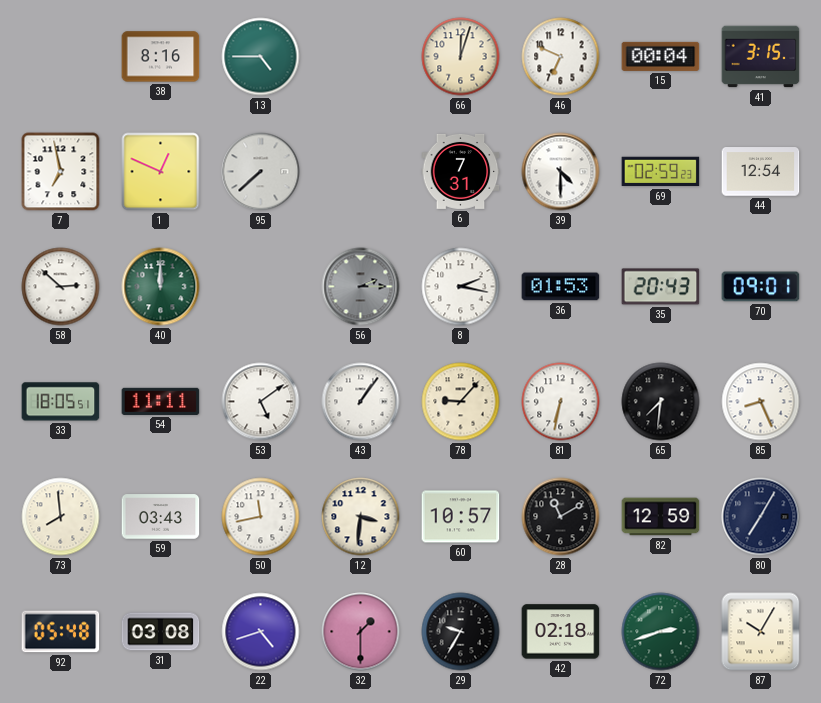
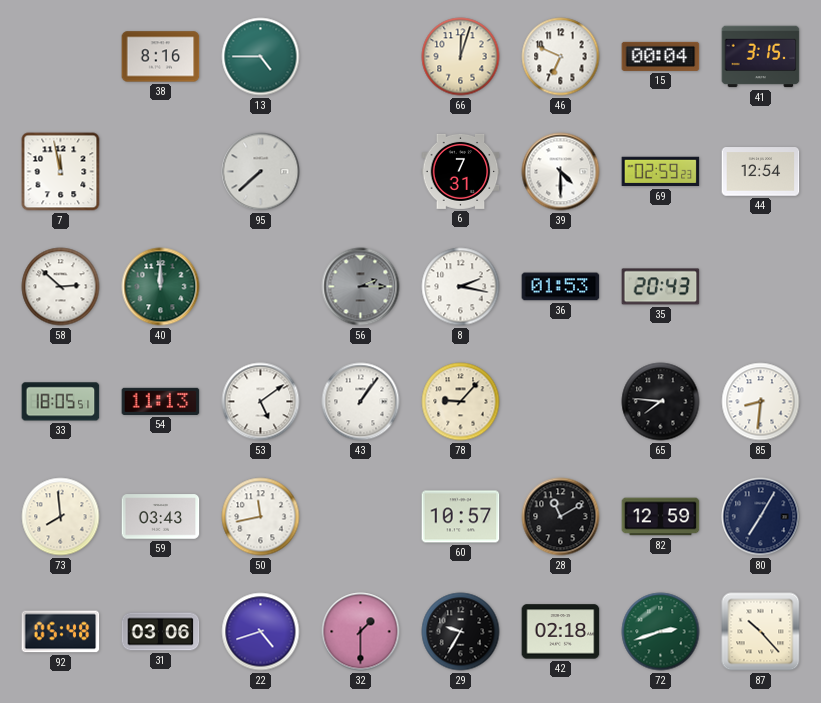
7: 6:58 -> 11:58 (61, 172)
1: 12:49 -> none (161, 172)
70: 09:01 -> none (761, 287)
54: 11:11 -> 11:13 (161, 401)
81: 6:32 -> none (561, 402)
65: 7:31 -> 7:46 (661, 402)
85: 8:26 -> 8:31 (761, 402)
12: 3:31 -> none (361, 517)
31: 03:08 -> 03:06 (161, 632)
87: 10:05 -> 10:23 (761, 632)
